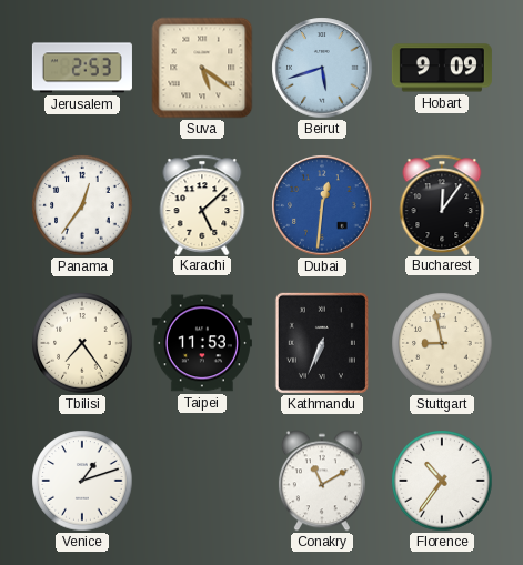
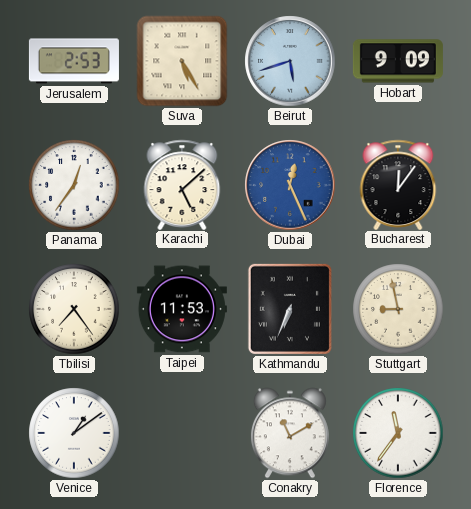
Suva: 5:21 -> 5:25 (182, 61)
Dubai: 12:31 -> 12:26 (290, 185)
Venice: 1:12 -> 1:09 (74, 433)
Florence: 10:36 -> 11:36 (398, 433)
